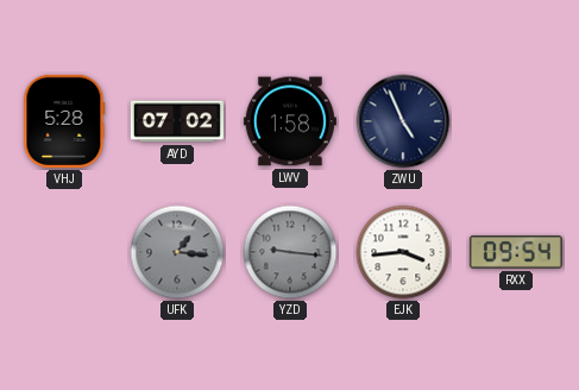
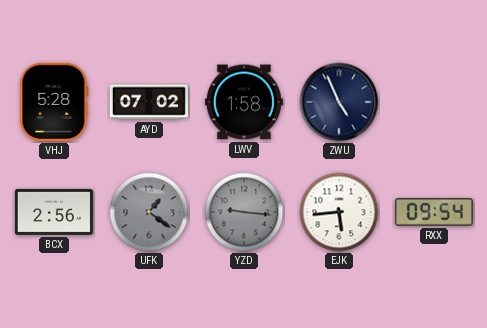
BCX: none -> 2:56 (54, 212)
UFK: 1:16 -> 1:21 (149, 212)
EJK: 3:44 -> 5:44 (339, 212)
